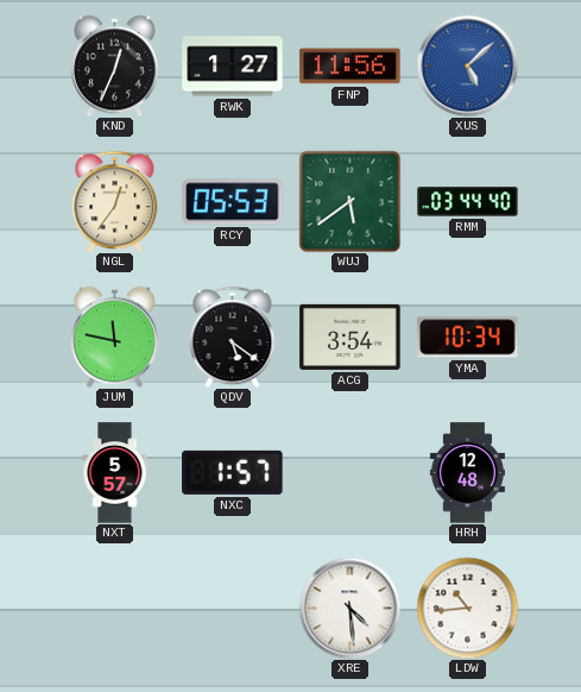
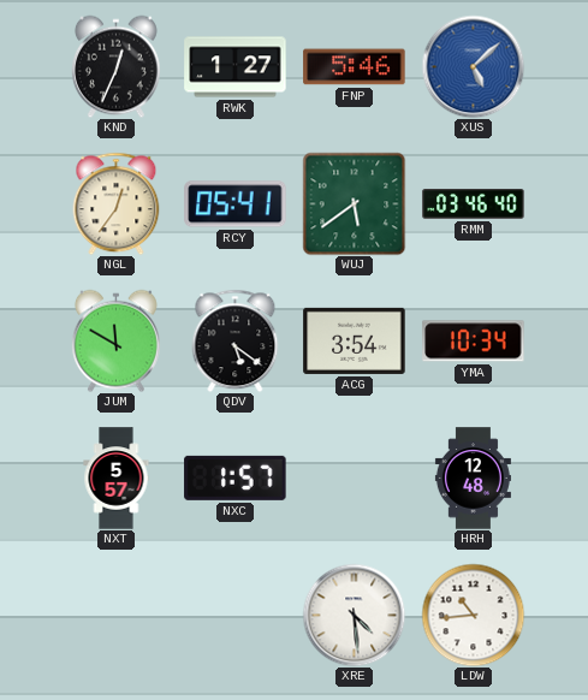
FNP: 11:56 -> 5:46 (355, 67)
RCY: 05:53 -> 05:41 (236, 204)
RMM: 03:44 -> 03:46 (474, 204)
JUM: 11:47 -> 11:50 (117, 340)
